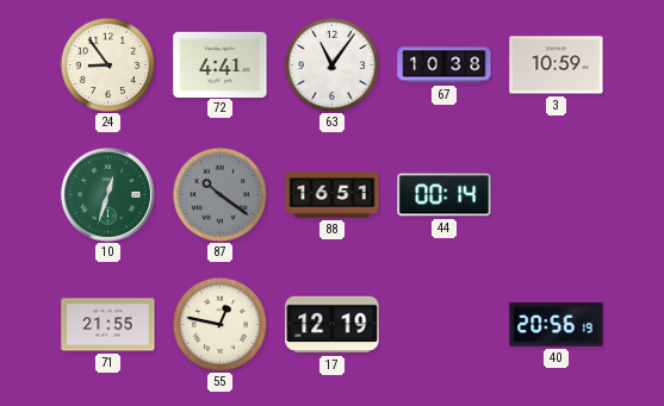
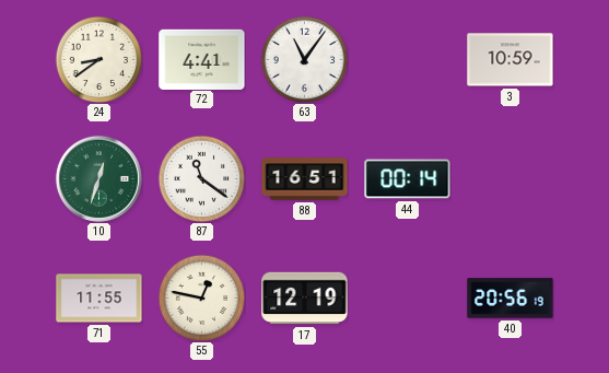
24: 8:54 -> 8:39 (98, 59)
67: 10:38 -> none (445, 65)
87: 10:21 -> 11:21 (201, 178)
87 dial: grey -> white (201, 178)
71: 21:55 -> 11:55 (99, 299)
